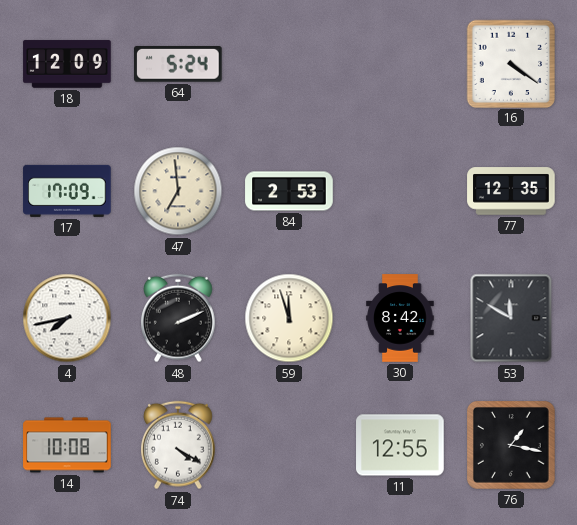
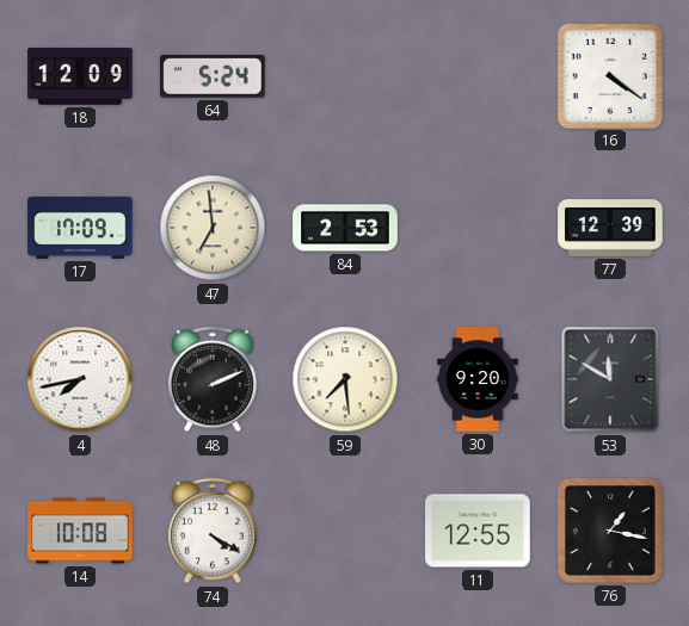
77: 12:35 -> 12:39 (610, 228)
59: 11:57 -> 7:29 (345, 379)
30: 8:42 -> 9:20 (478, 379)
